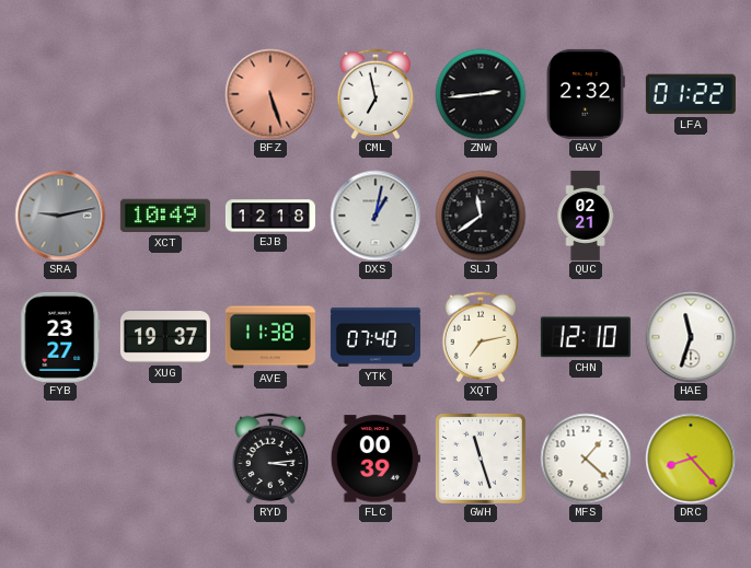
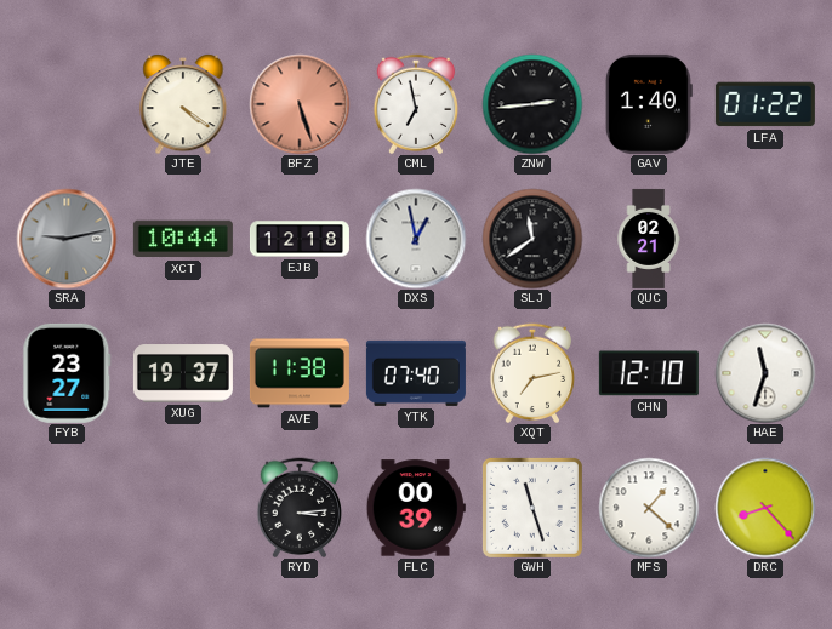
JTE: none -> 4:21 (183, 104)
GAV: 2:32 -> 1:40 (649, 104)
XCT: 10:49 -> 10:44 (183, 239)
DXS: 1:02 -> 12:58 (416, 239)
